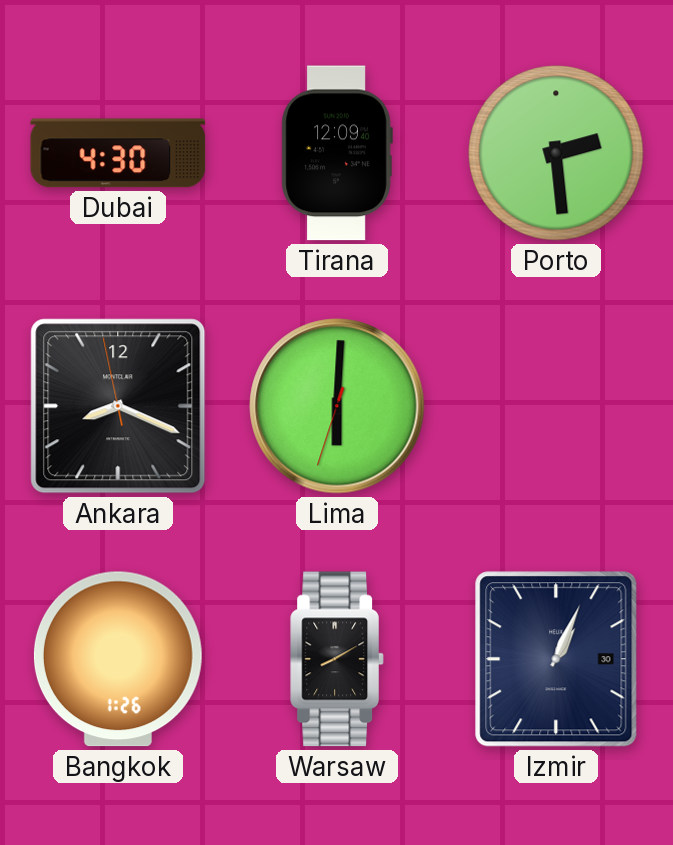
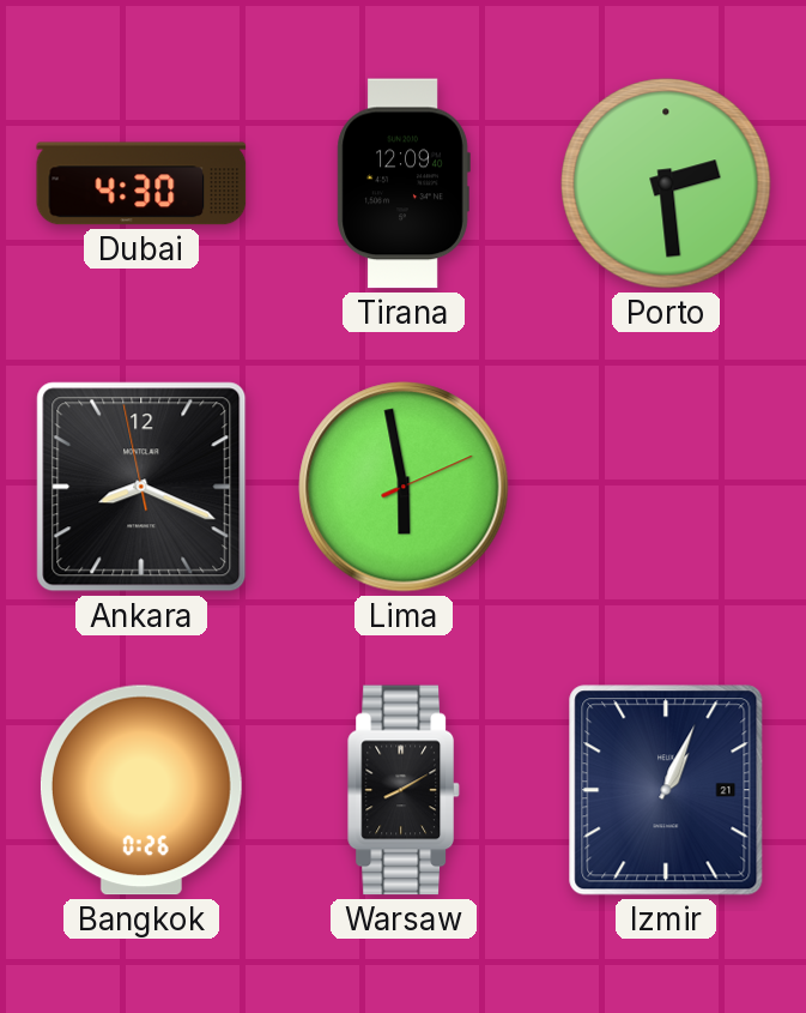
Lima: 6:00 -> 5:58 (404, 487)
Bangkok: 1:26 -> 0:26 (141, 790)
Izmir date: 30 -> 21 (666, 790)
